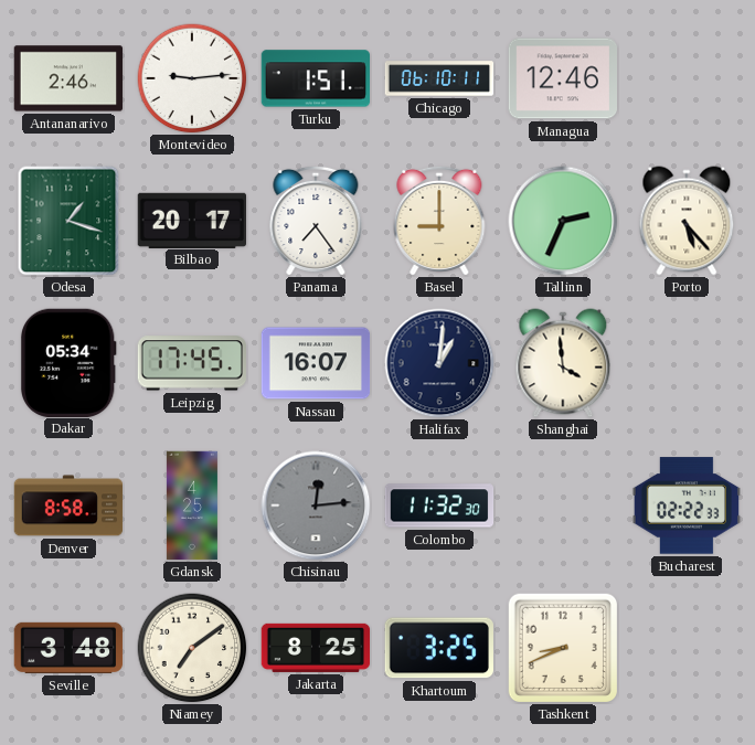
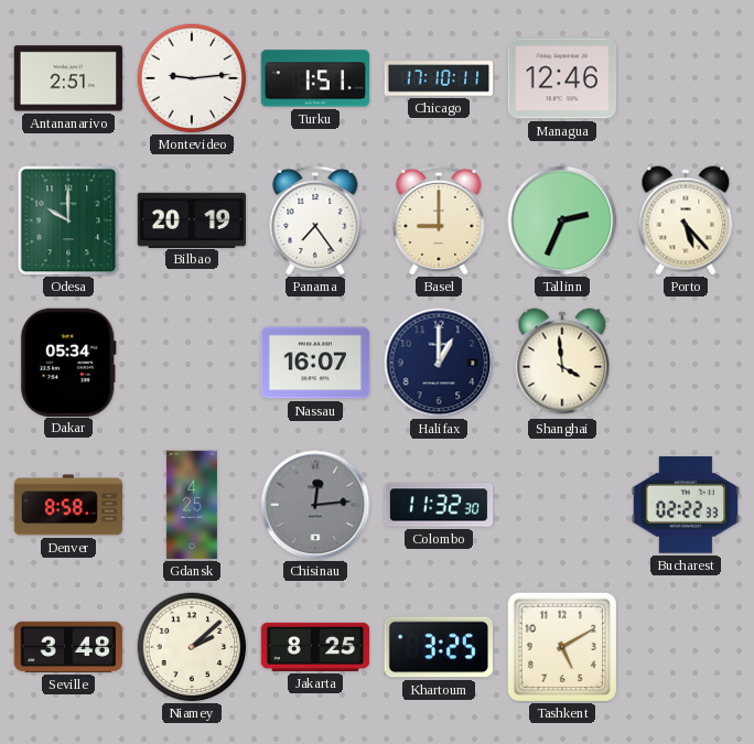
Antananarivo: 2:46 -> 2:51 (68, 78)
Chicago: 06:10 -> 17:10 (439, 78)
Odesa: 1:18 -> 10:00 (68, 220)
Bilbao: 20:17 -> 20:19 (191, 219)
Leipzig: 17:45 -> none (191, 363)
Halifax: 1:01 -> 1:00 (439, 363)
Niamey: 7:09 -> 2:08 (192, 647)
Tashkent: 8:41 -> 5:10 (561, 646)
